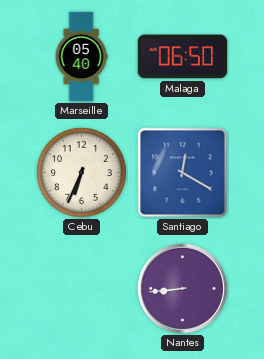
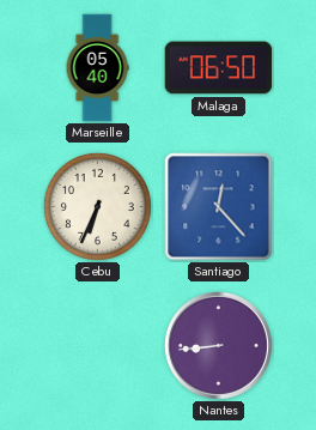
Santiago: 12:20 -> 12:23 (219, 207)
